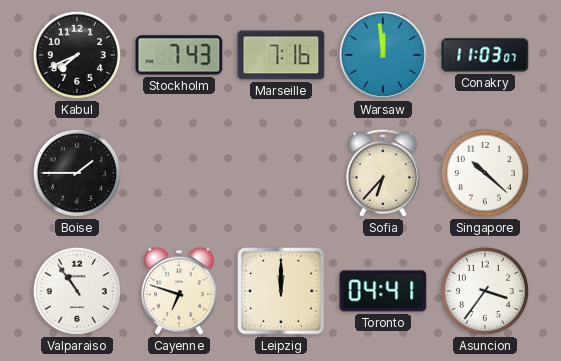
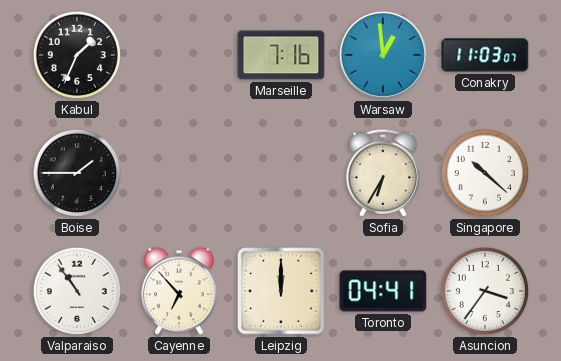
Kabul: 7:41 -> 1:34 (77, 55)
Stockholm: 7:43 -> none (179, 55)
Warsaw: 11:59 -> 12:59 (383, 55)
Sofia: 6:37 -> 6:35 (383, 173)
Cayenne: 6:48 -> 6:53 (179, 291)
